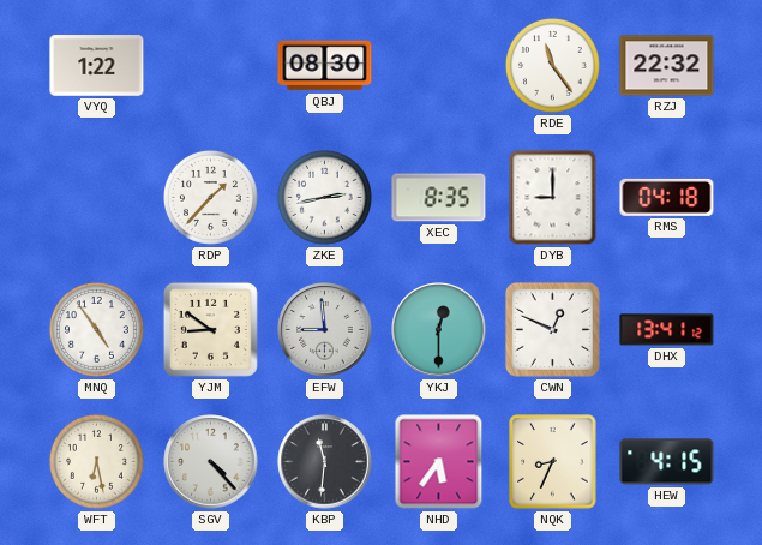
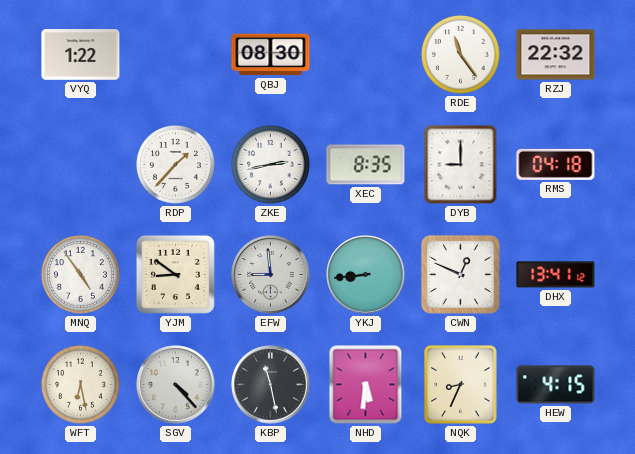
YKJ: 12:30 -> 8:44 (366, 275)
KBP: 11:31 -> 11:28 (271, 385)
NHD: 5:36 -> 5:31 (366, 385)
